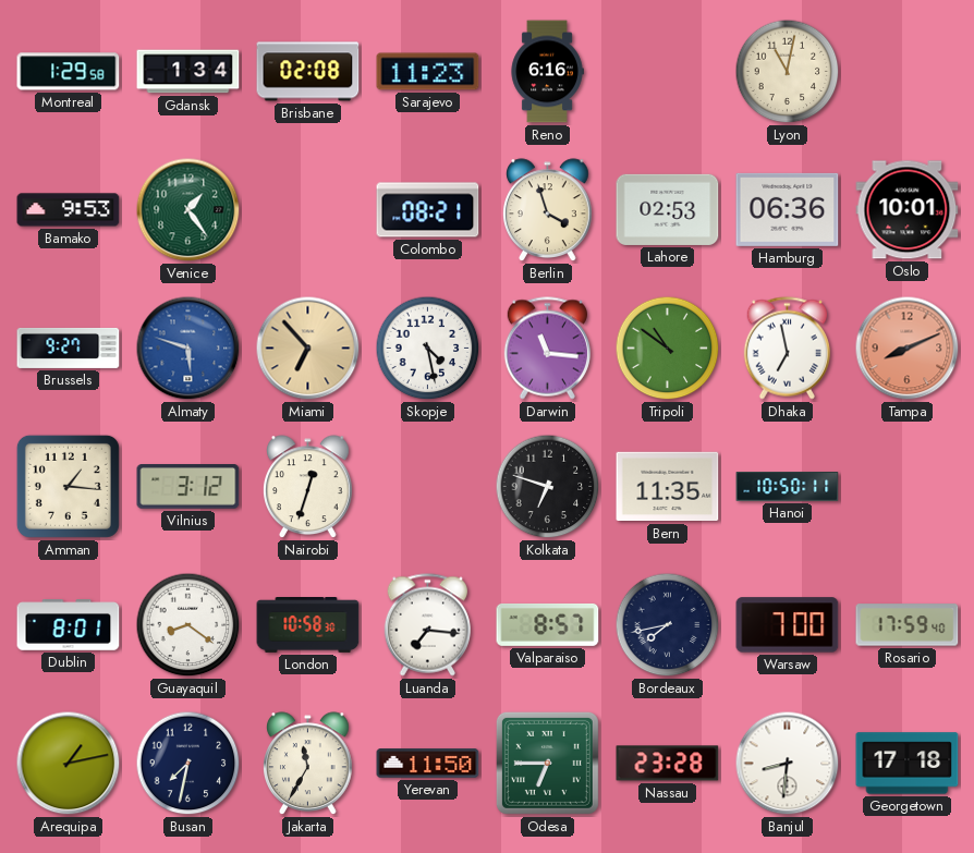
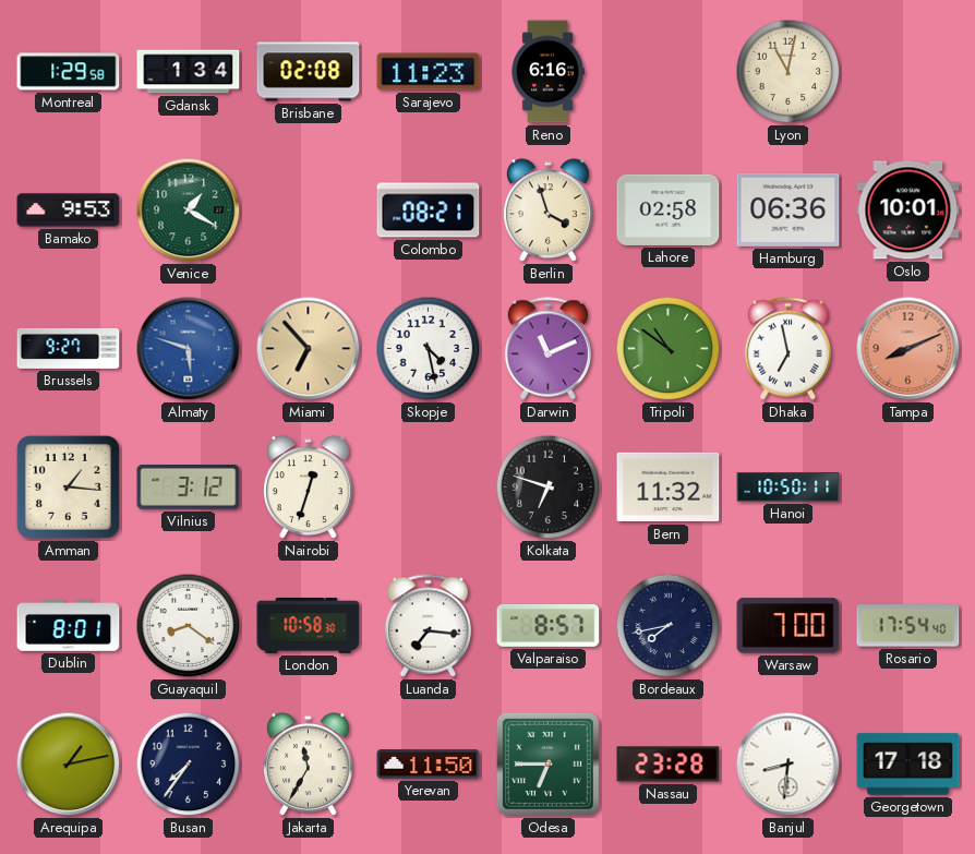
Venice: 1:24 -> 1:20 (189, 211)
Lahore: 02:53 -> 02:58 (669, 209)
Darwin: 11:16 -> 11:11 (547, 349)
Bern: 11:35 -> 11:32 (669, 488)
Rosario: 17:59 -> 17:54 (908, 626)
Busan: 7:32 -> 7:36 (189, 765)
